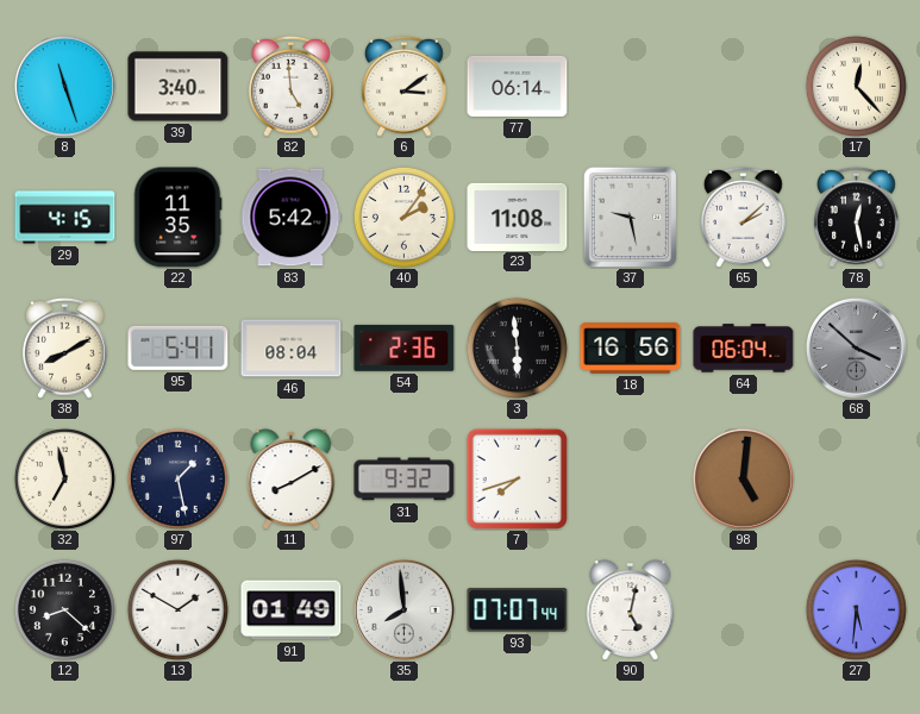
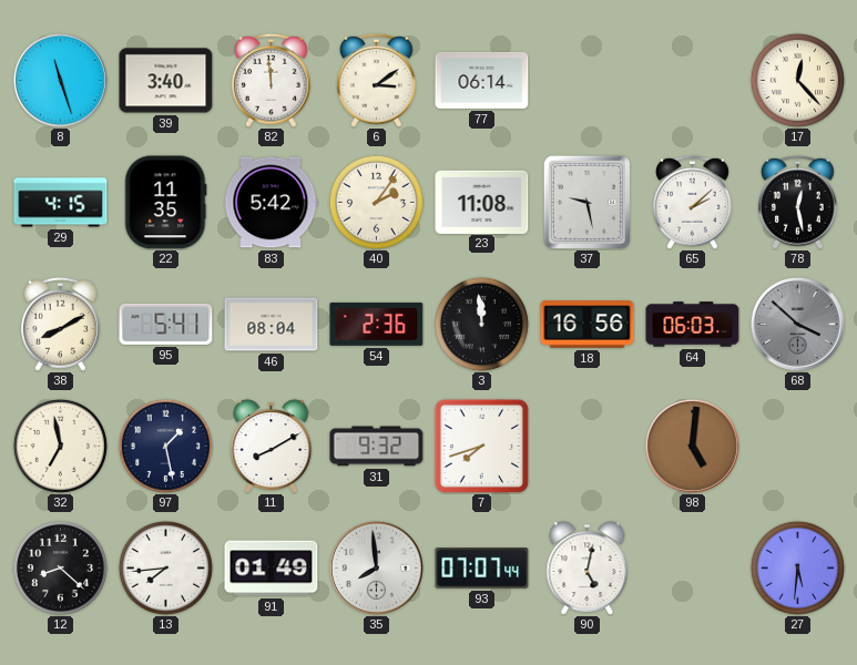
82: 4:59 -> 11:59 (271, 80)
3: 5:59 -> 11:59 (481, 324)
64: 06:04 -> 06:03 (693, 325)
13: 1:50 -> 7:44 (165, 567)
